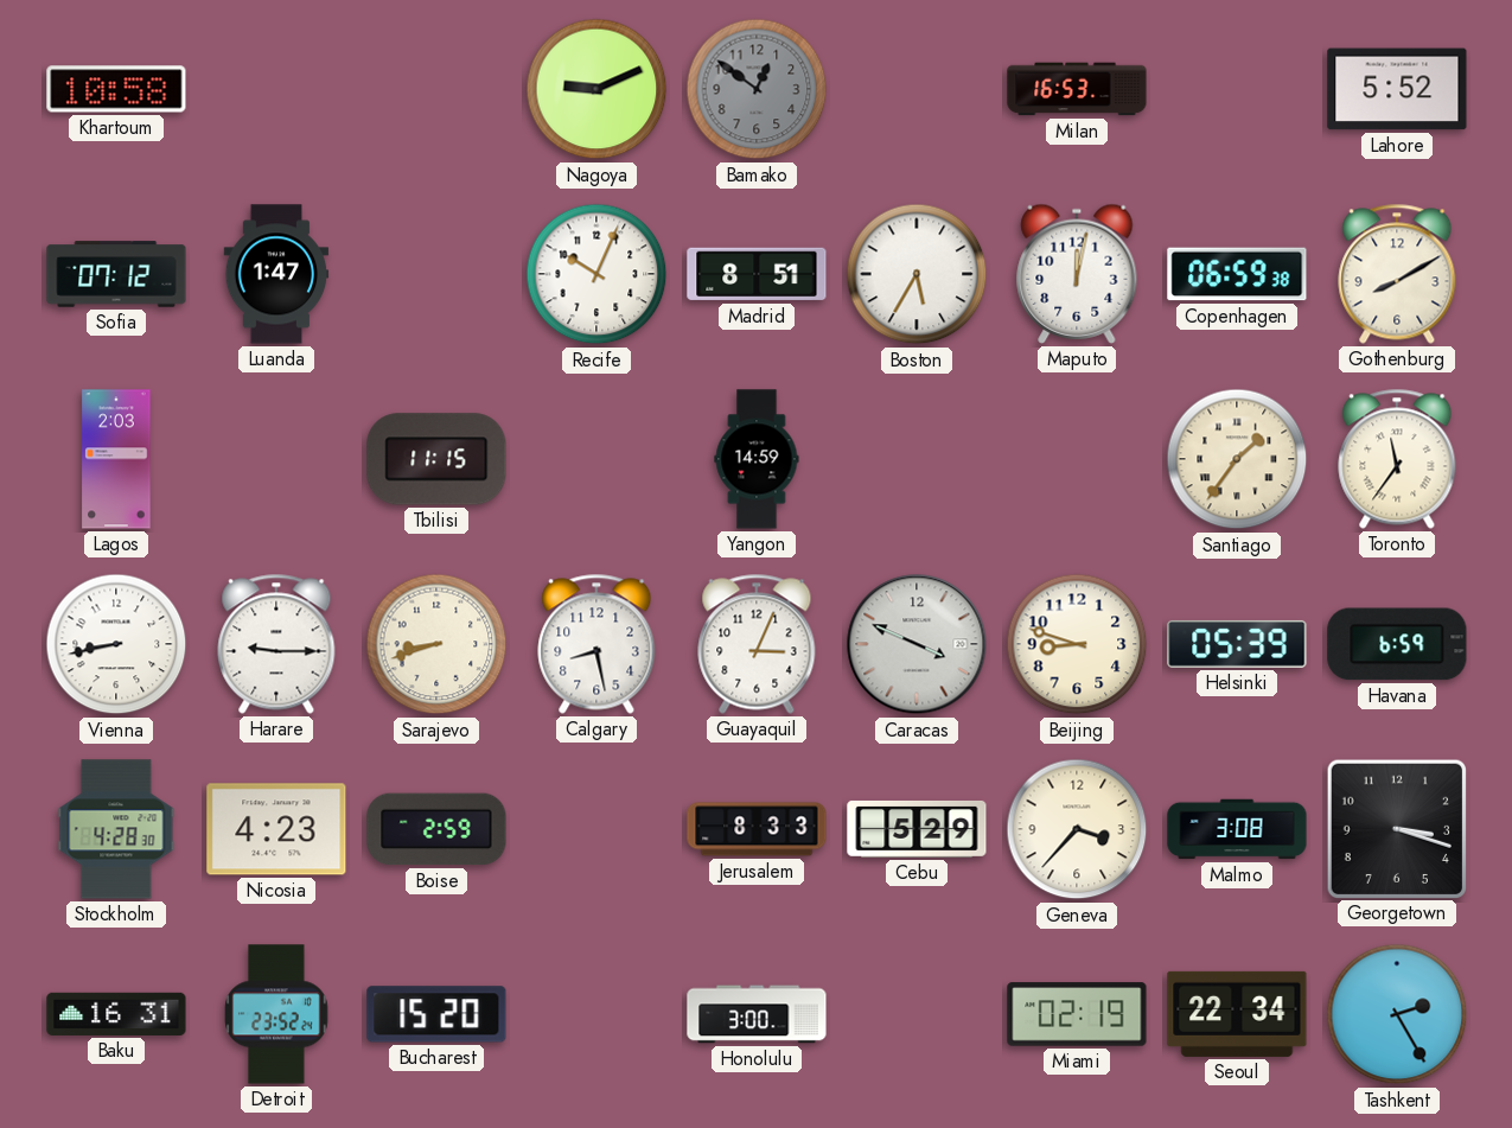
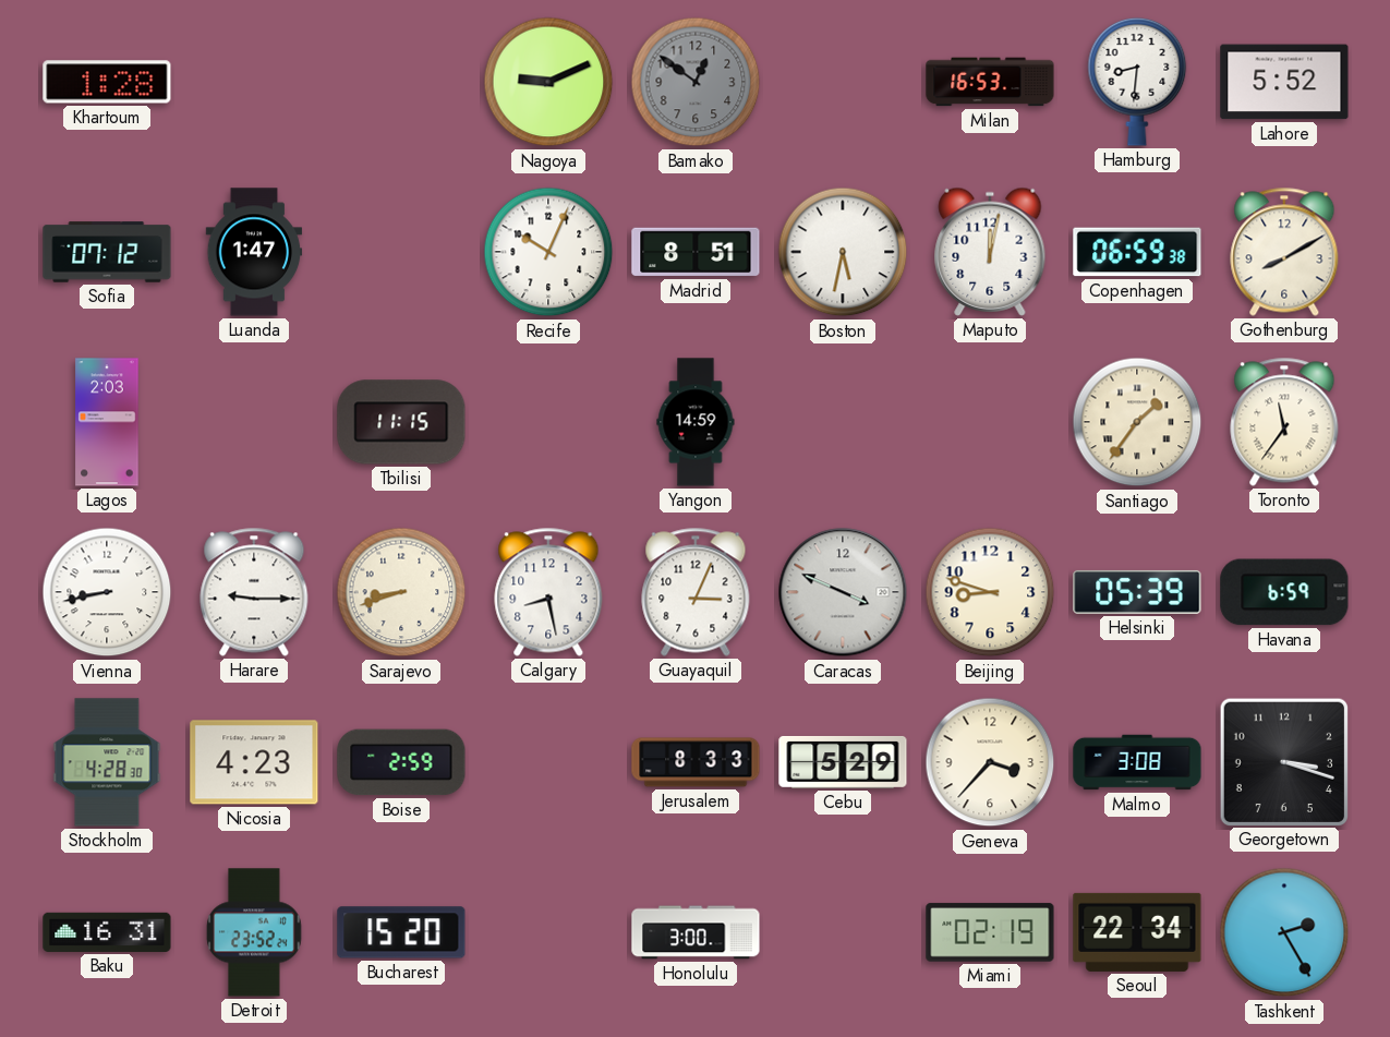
Khartoum: 10:58 -> 1:28 (107, 82)
Hamburg: none -> 8:31 (1137, 82)
Boston: 5:35 -> 5:32 (843, 252)
